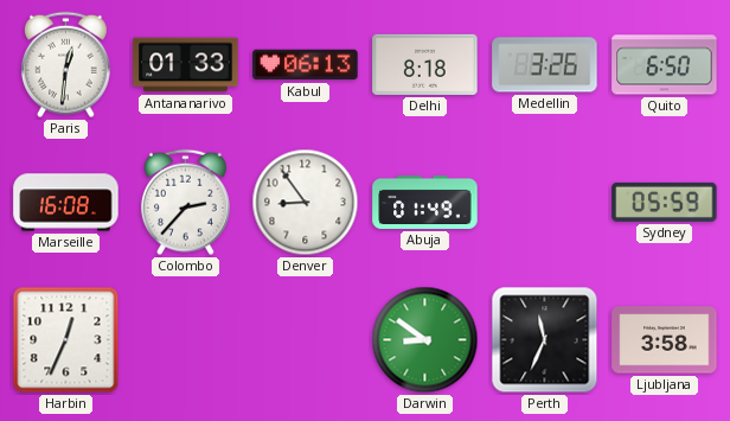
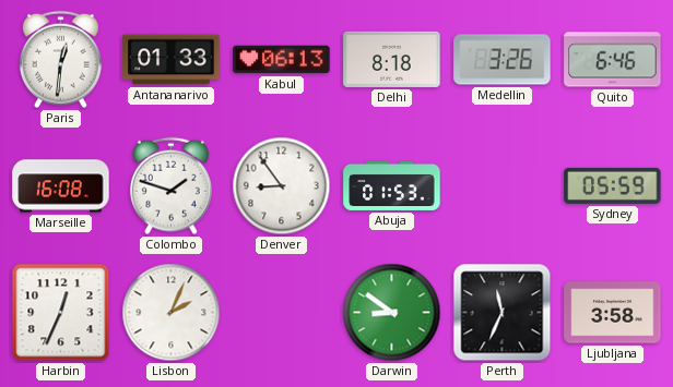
Quito: 6:50 -> 6:46 (613, 60)
Colombo: 2:37 -> 1:48 (170, 186)
Abuja: 01:49 -> 01:53 (392, 185)
Lisbon: none -> 2:04 (172, 313)
